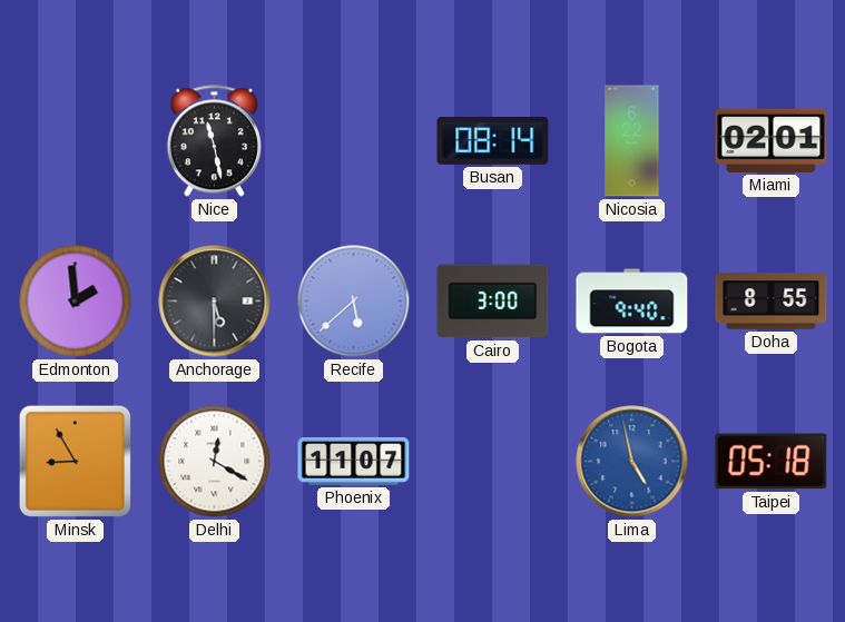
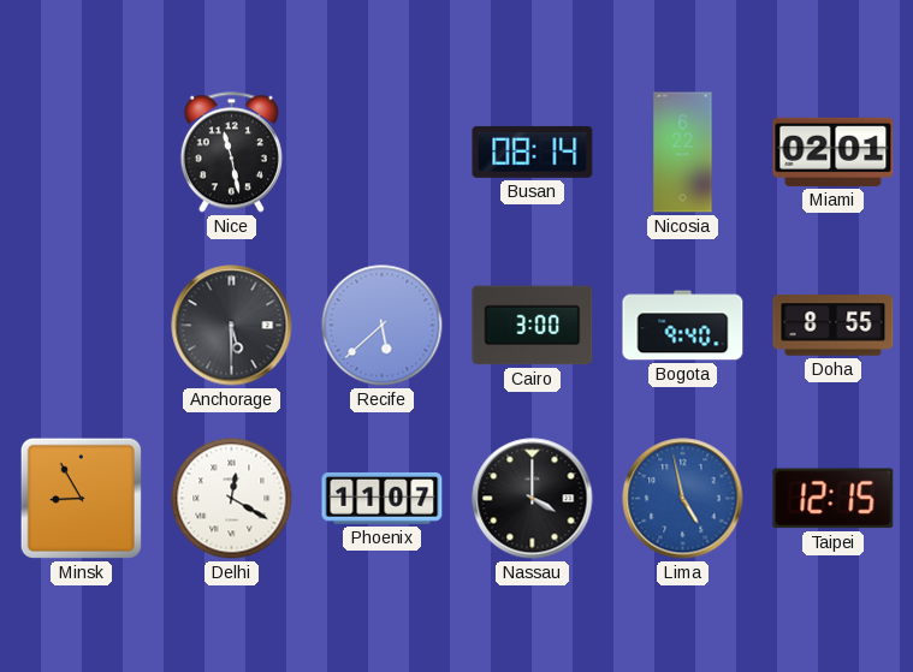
Edmonton: 1:59 -> none (76, 302)
Nassau: none -> 4:00 (533, 499)
Taipei: 05:18 -> 12:15 (834, 499)
